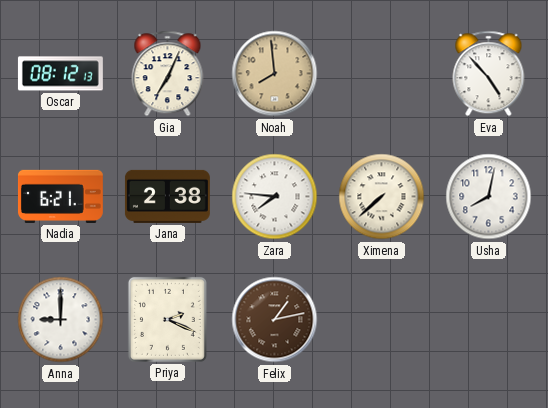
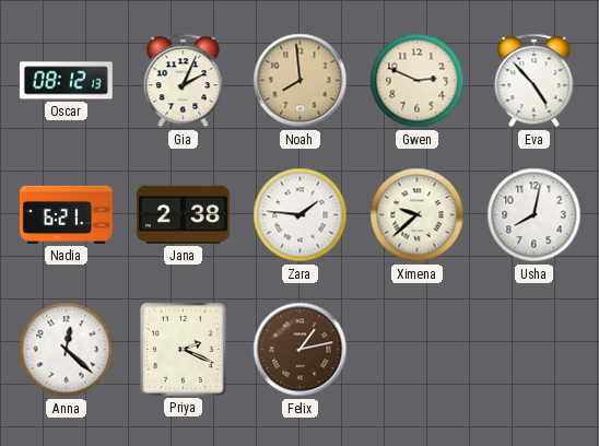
Gia: 7:04 -> 2:04 (184, 81)
Gwen: none -> 2:49 (418, 81)
Zara: 7:46 -> 1:46 (301, 215)
Ximena: 7:38 -> 9:38 (418, 215)
Anna: 9:00 -> 12:22 (67, 350)
